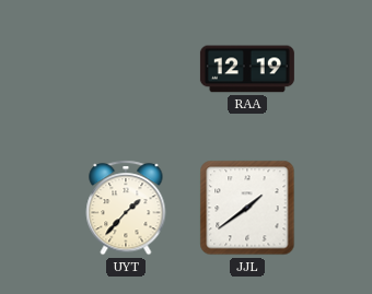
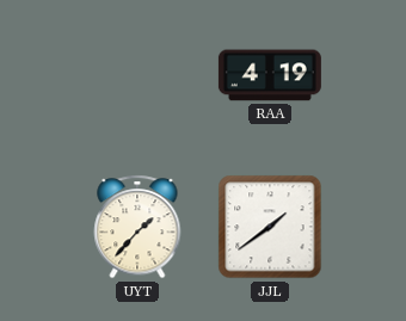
RAA: 12:19 -> 4:19 (270, 75)
